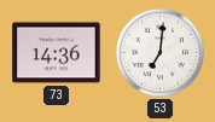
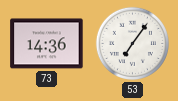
53: 7:01 -> 7:06 (132, 43)
